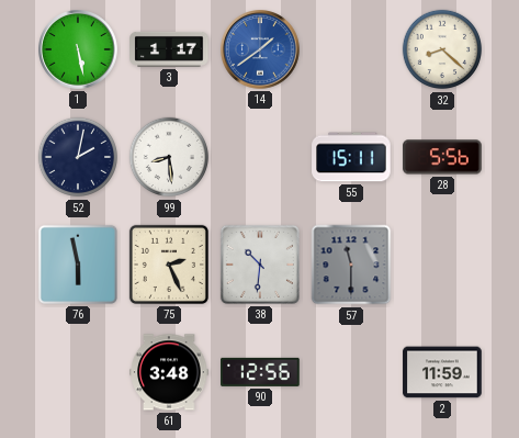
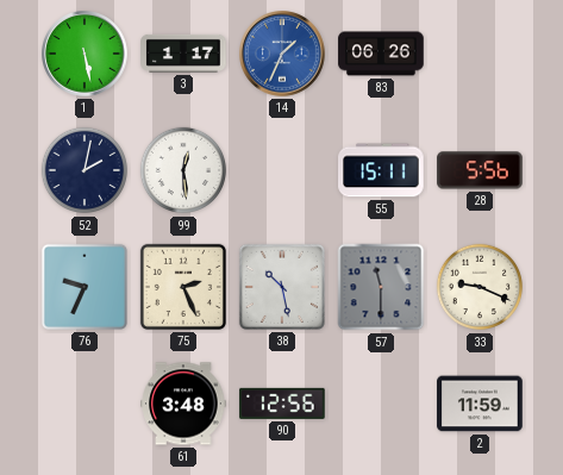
14: 1:39 -> 1:34 (283, 55)
83: none -> 06:26 (381, 54)
32: 8:22 -> none (442, 49)
99: 8:29 -> 12:29 (183, 170)
76: 5:58 -> 9:34 (85, 287)
38: 10:31 -> 10:28 (282, 287)
33: none -> 9:19 (480, 287)
